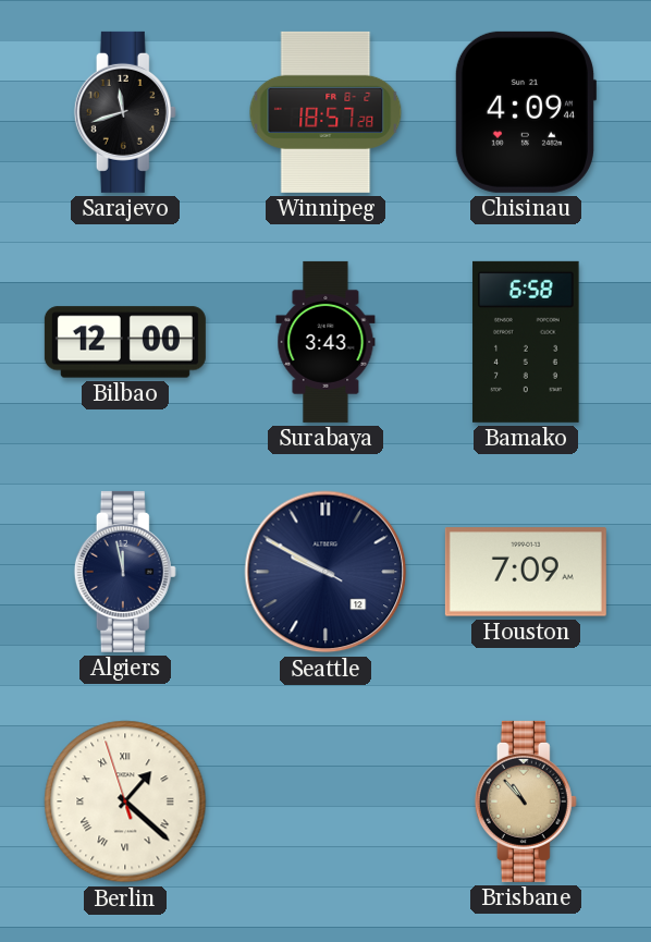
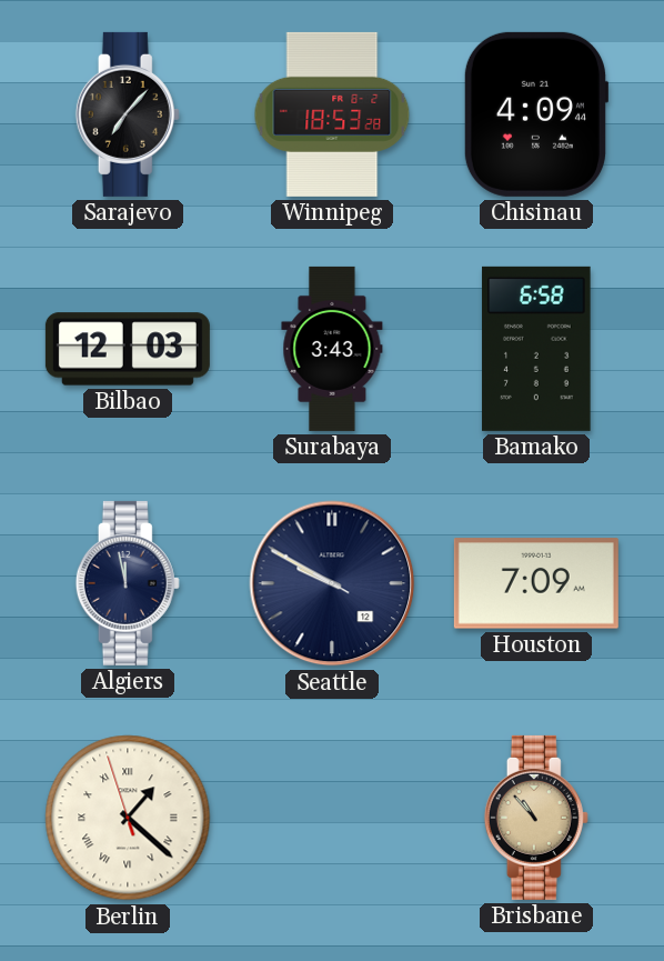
Sarajevo: 11:42 -> 7:07 (128, 114)
Winnipeg: 18:57 -> 18:53 (332, 114)
Bilbao: 12:00 -> 12:03 (128, 349)
